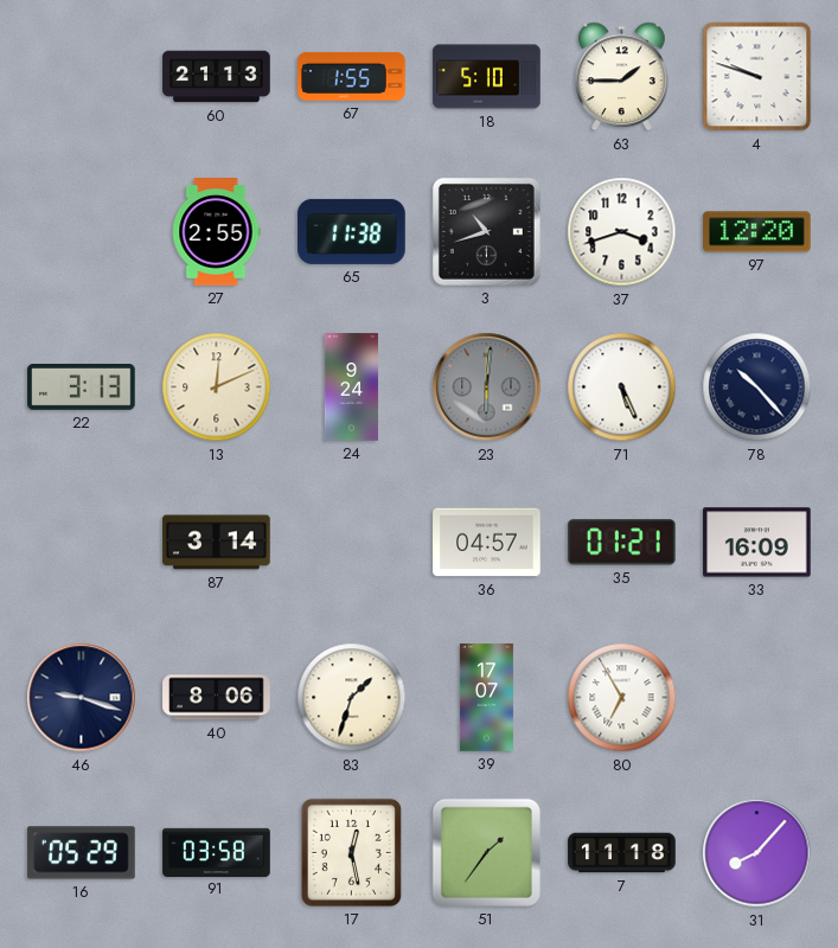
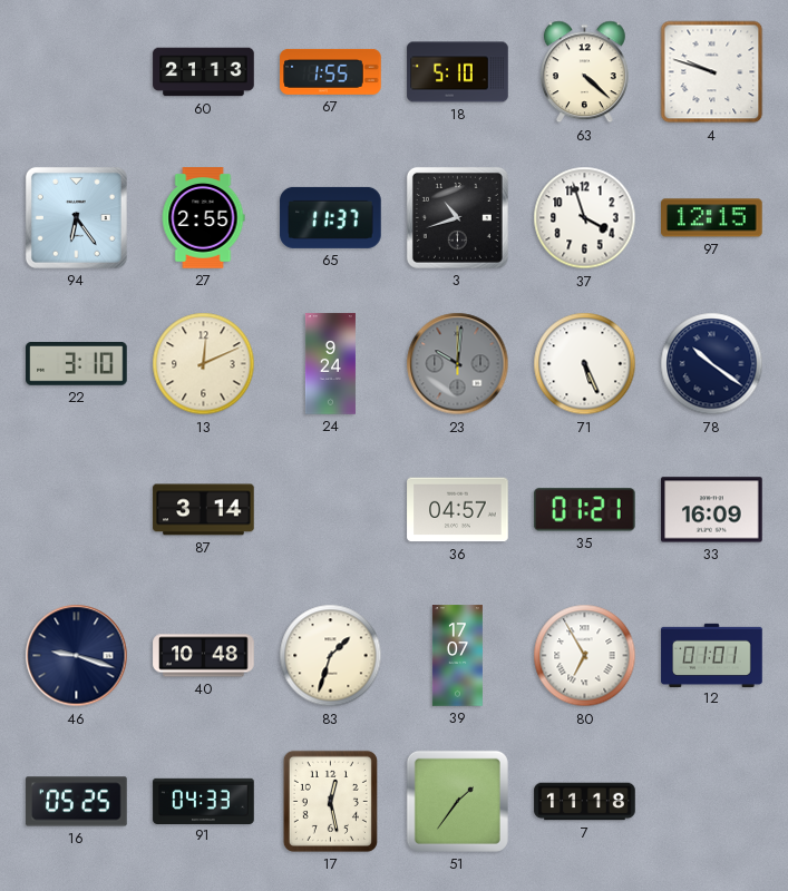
63: 1:45 -> 4:22 (584, 72)
94: none -> 6:24 (76, 217)
65: 11:38 -> 11:37 (331, 217)
37: 3:42 -> 3:57 (585, 218)
97: 12:20 -> 12:15 (712, 218)
22: 3:13 -> 3:10 (77, 364)
23: 6:01 -> 10:01 (458, 364)
78: 10:23 -> 10:21 (712, 364)
40: 8:06 -> 10:48 (204, 656)
12: none -> 01:01 (712, 655)
16: 05:29 -> 05:25 (77, 802)
91: 03:58 -> 04:33 (204, 801)
31: 8:07 -> none (757, 853)
